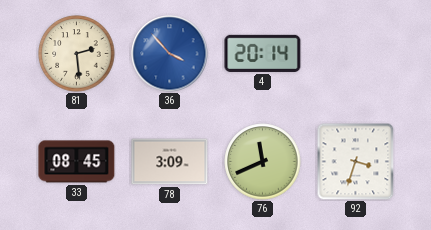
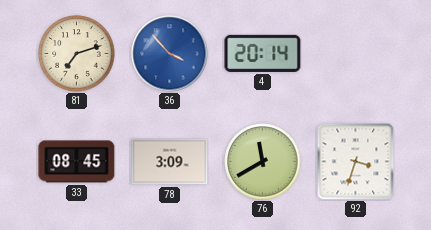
81: 2:29 -> 7:12 (77, 54)
76: 11:41 -> 11:40 (263, 162)
